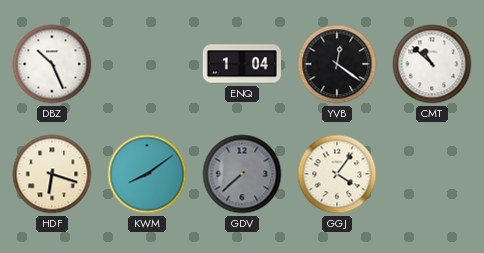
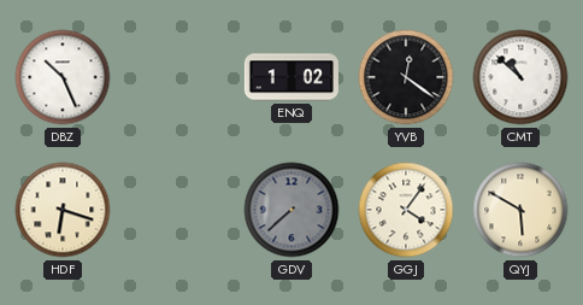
ENQ: 1:04 -> 1:02 (291, 77)
KWM: 8:09 -> none (147, 174)
QYJ: none -> 5:50 (520, 210)
